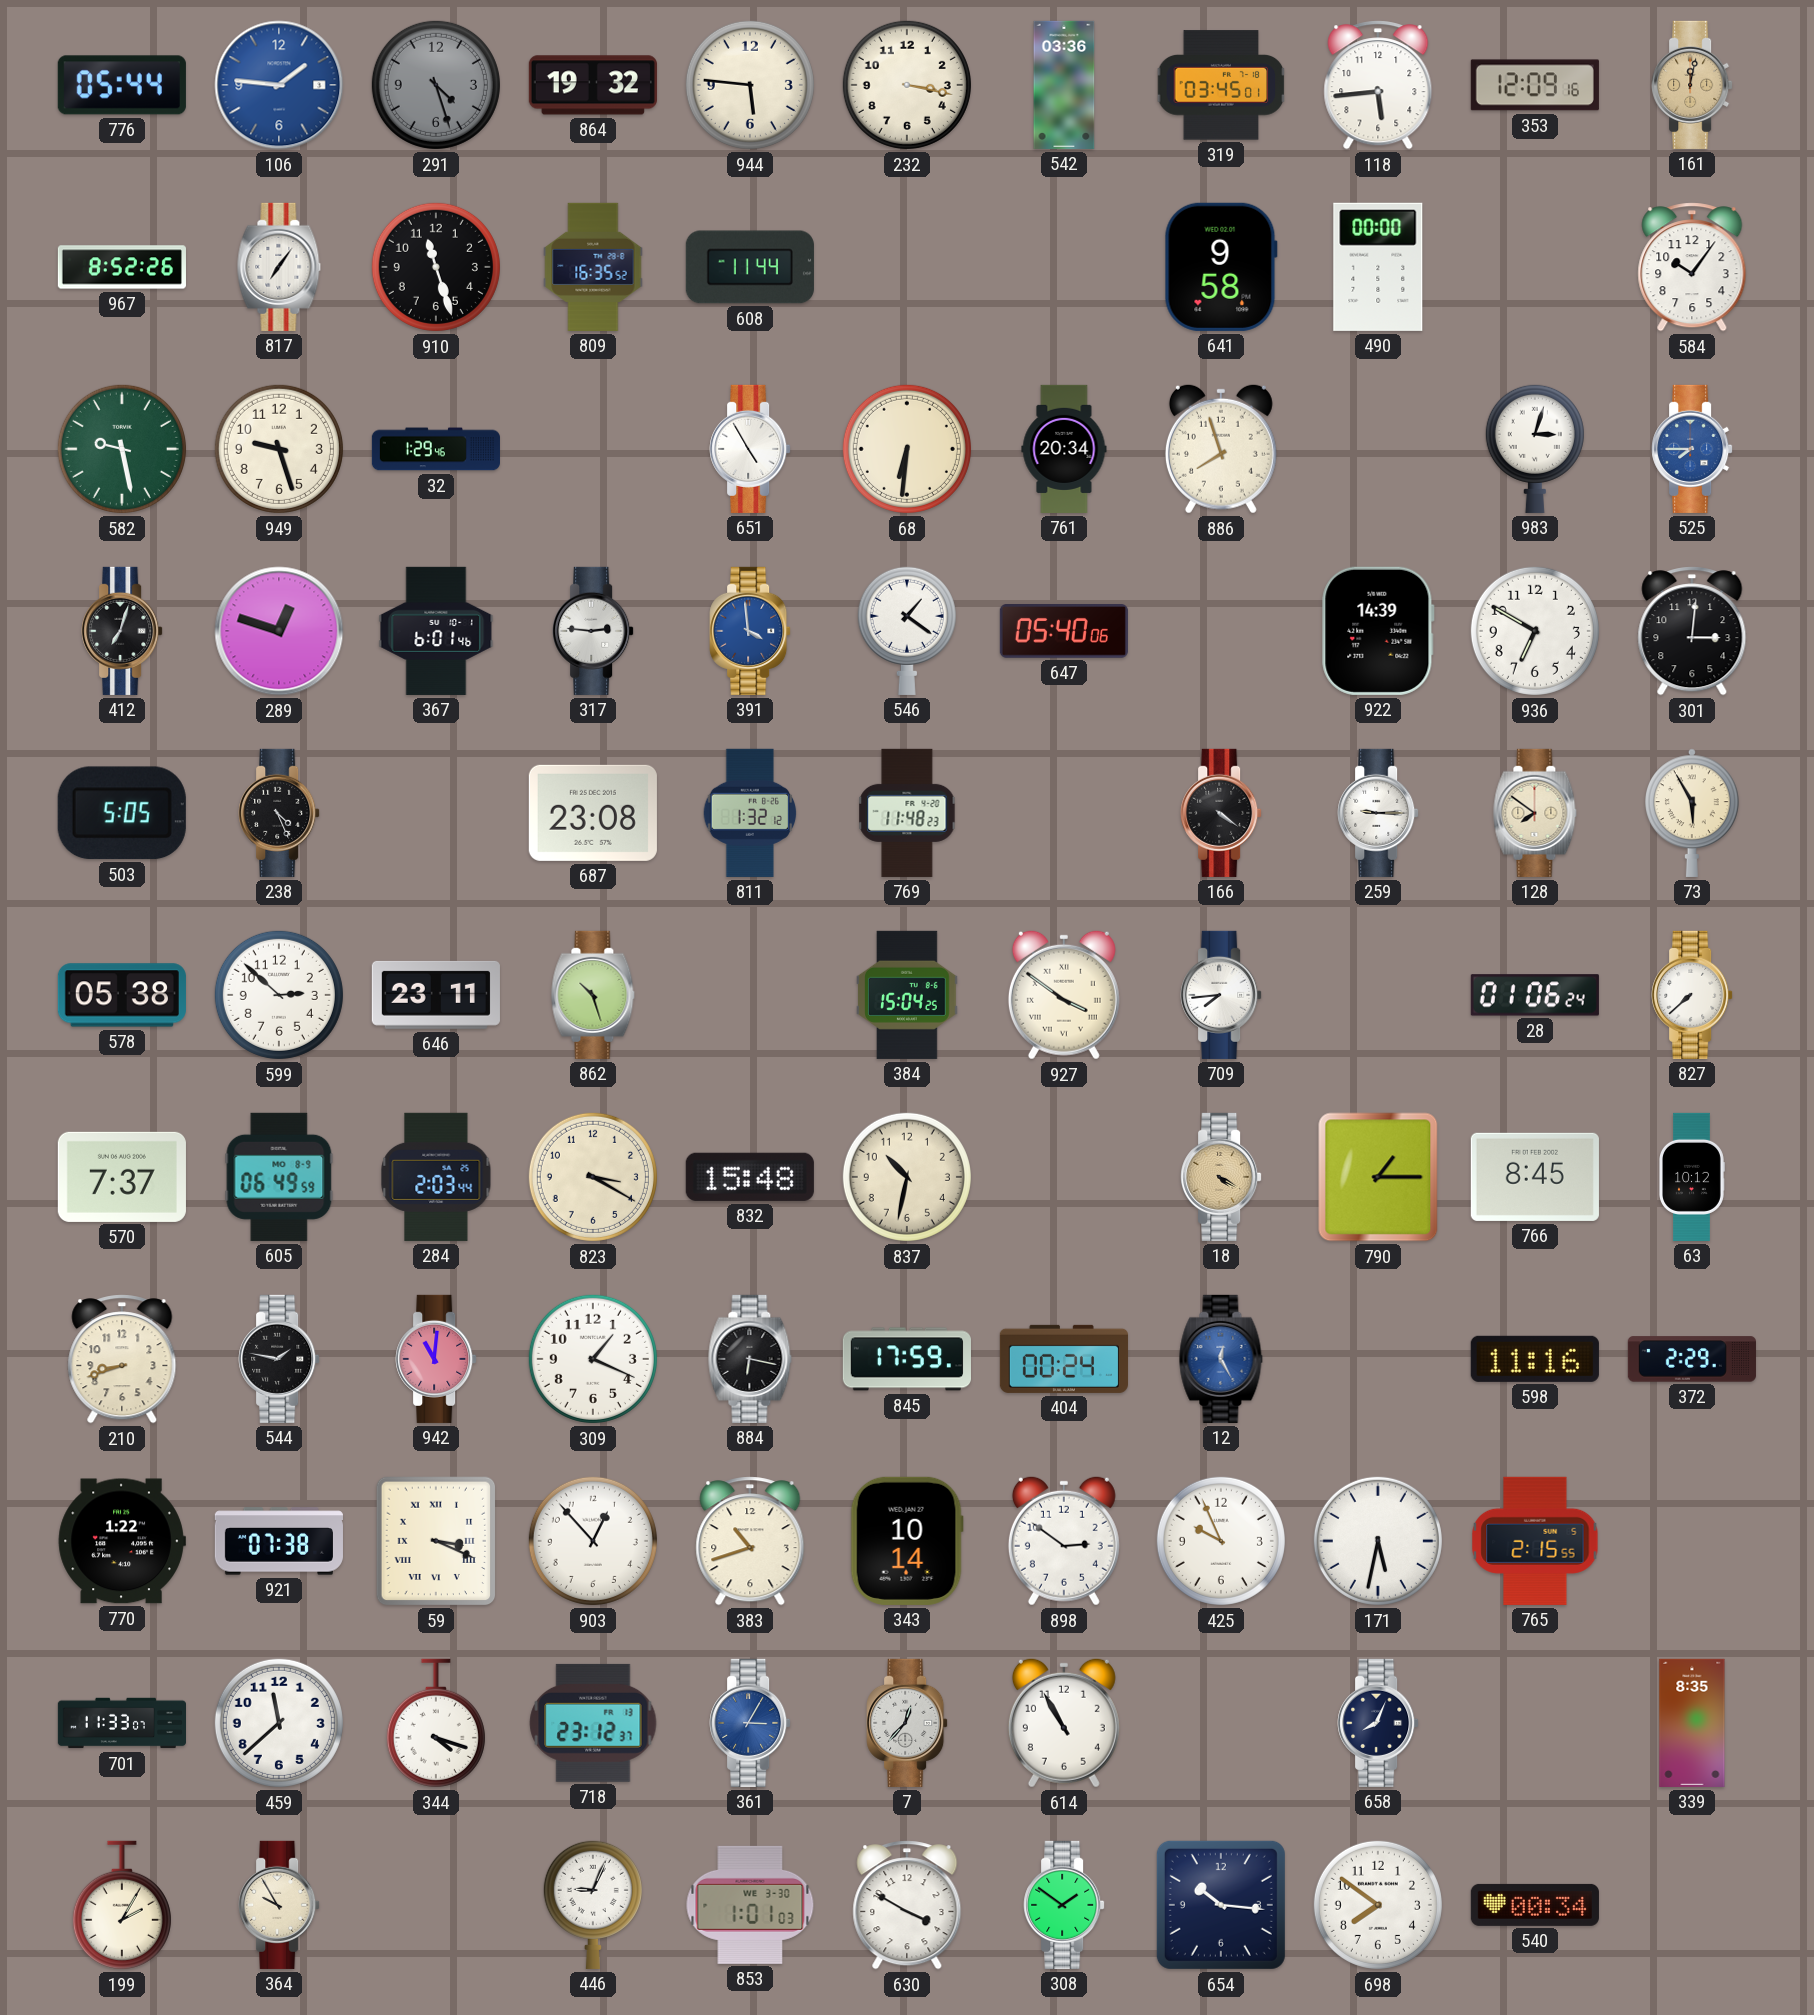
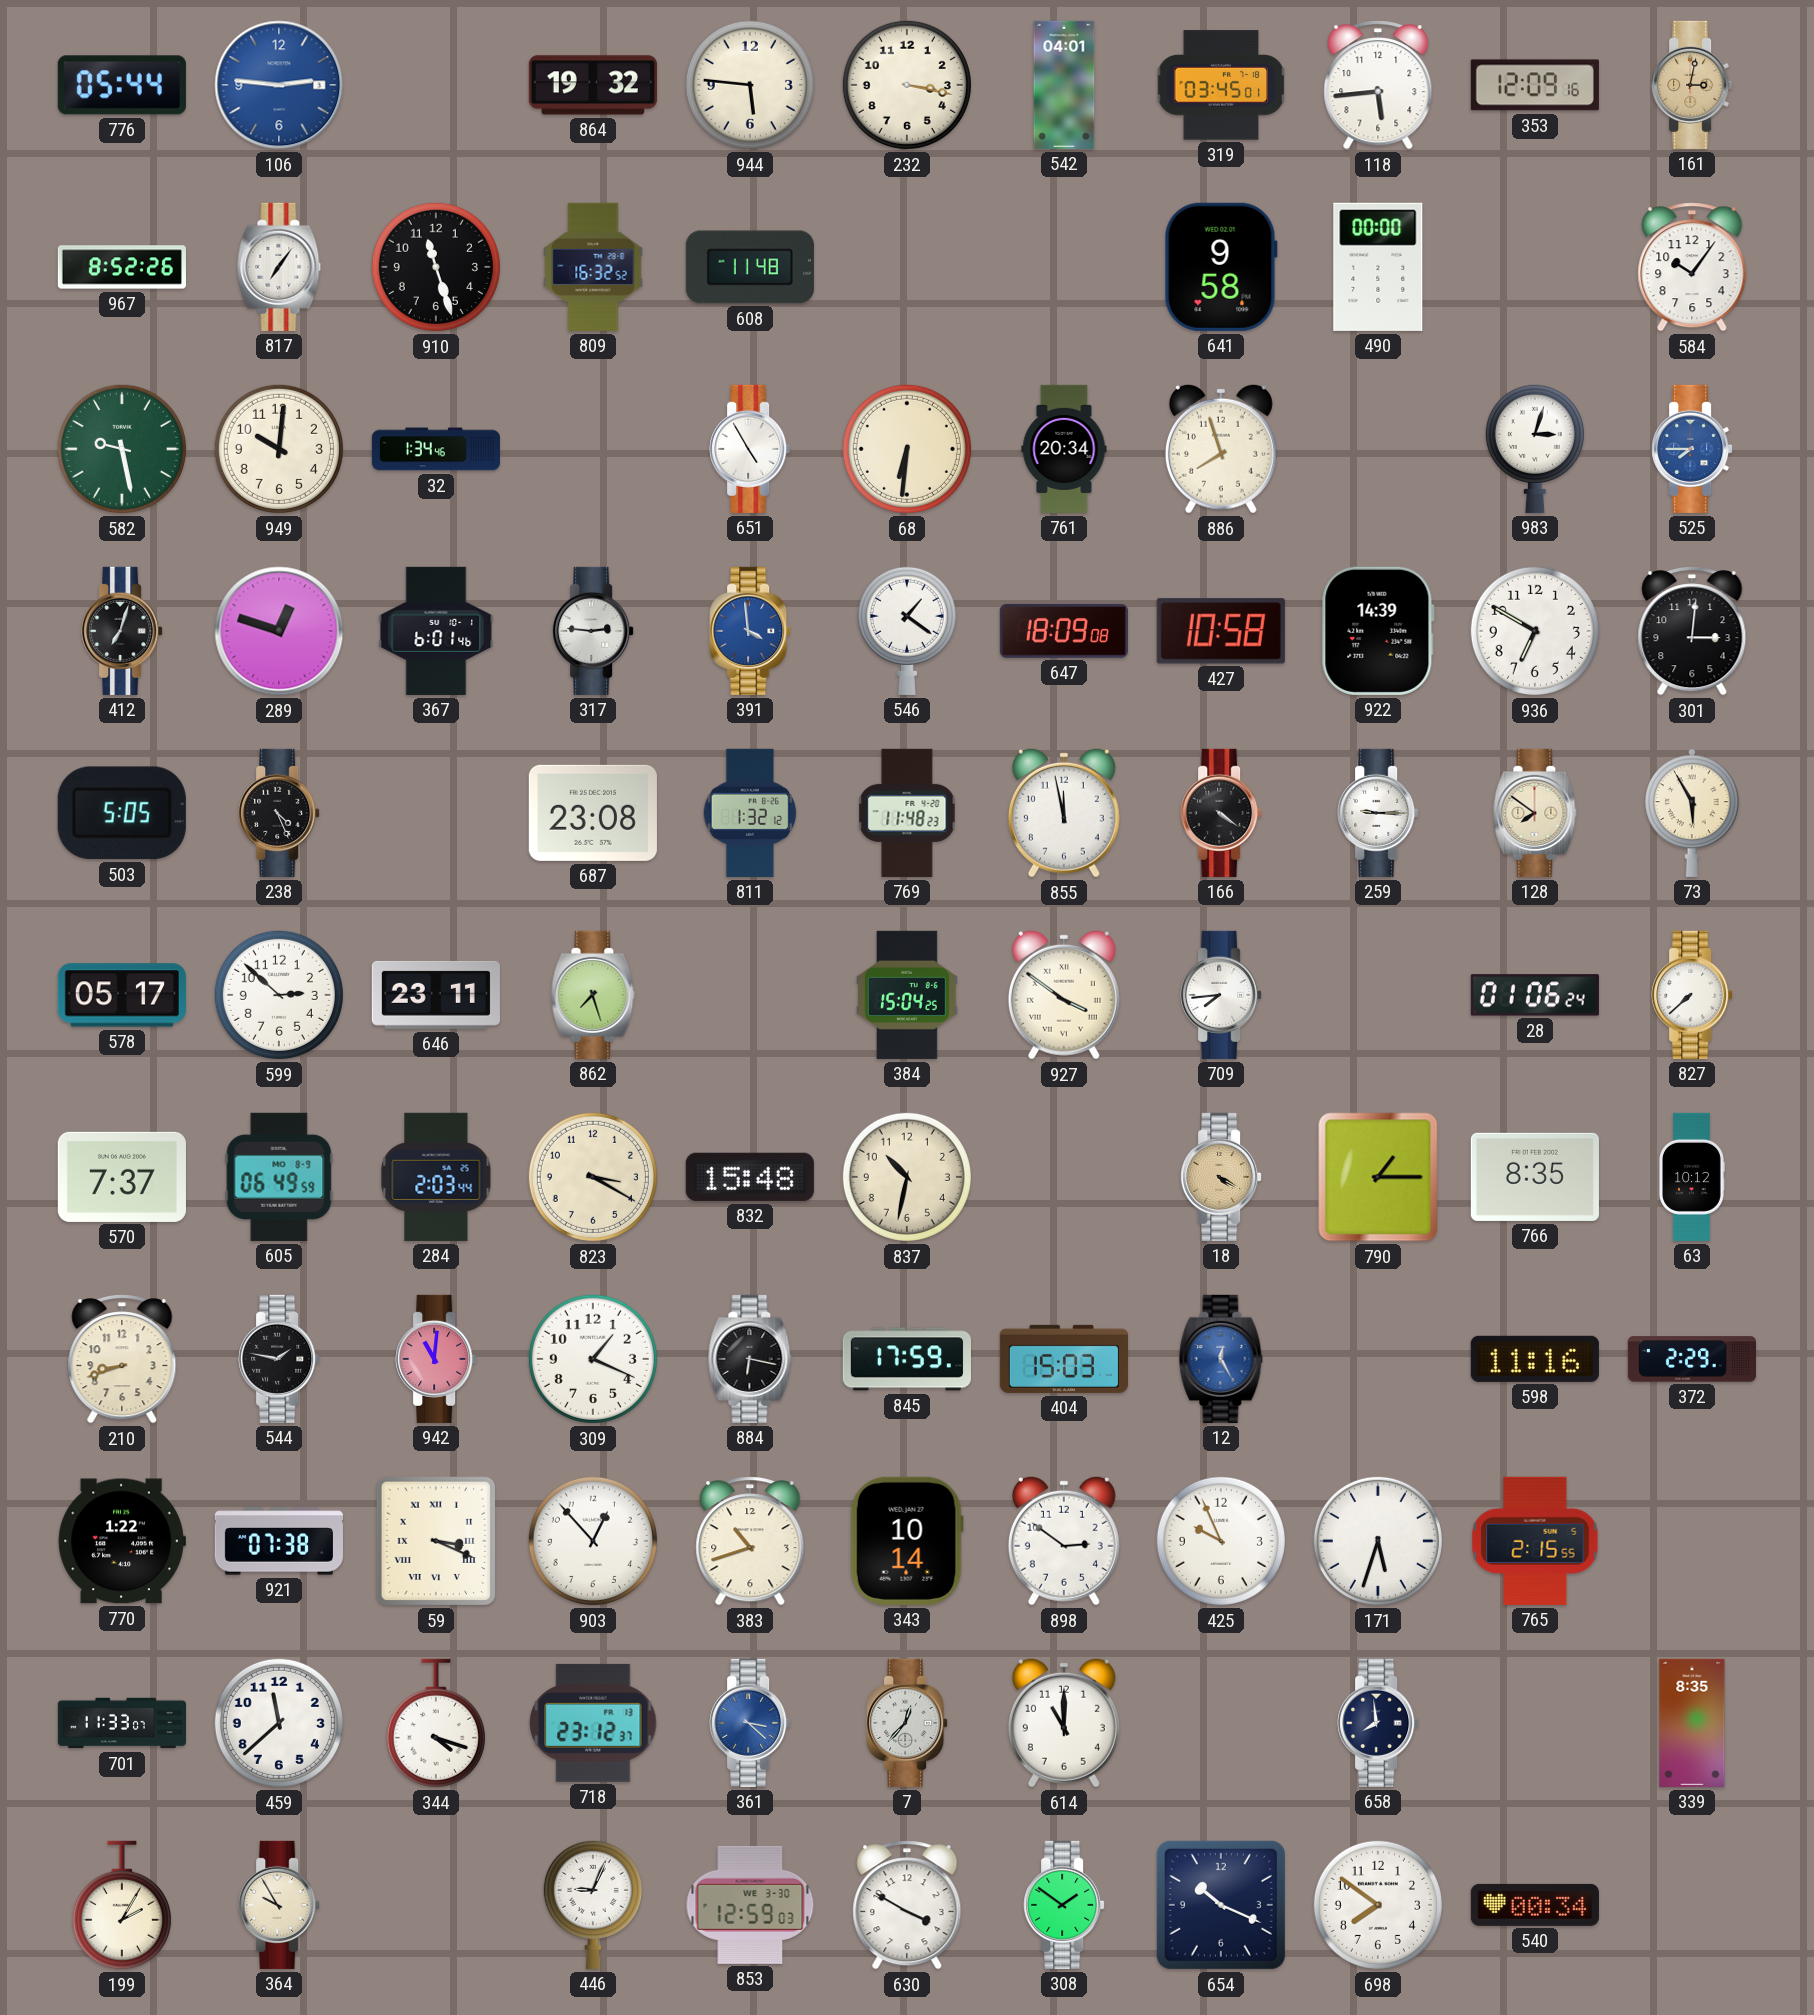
106: 1:46 -> 2:46 (279, 85)
291: 4:27 -> none (436, 85)
542: 03:36 -> 04:01 (1064, 85)
161: 12:02 -> 3:02 (1692, 85)
809: 16:35 -> 16:32 (593, 267)
608: 11:44 -> 11:48 (750, 267)
949: 9:27 -> 10:01 (279, 449)
32: 1:29 -> 1:34 (436, 449)
647: 05:40 -> 18:09 (1064, 632)
427: none -> 10:58 (1221, 631)
855: none -> 11:58 (1064, 813)
578: 05:38 -> 05:17 (122, 995)
862: 10:27 -> 7:27 (593, 995)
766: 8:45 -> 8:35 (1535, 1177)
404: 00:24 -> 15:03 (1064, 1359)
171: 5:32 -> 5:33 (1378, 1541)
361: 3:05 -> 3:22 (750, 1723)
614: 10:55 -> 11:00 (1064, 1723)
658: 8:04 -> 7:59 (1378, 1723)
853: 1:01 -> 12:59 (750, 1905)
654: 10:16 -> 10:19 (1221, 1905)
